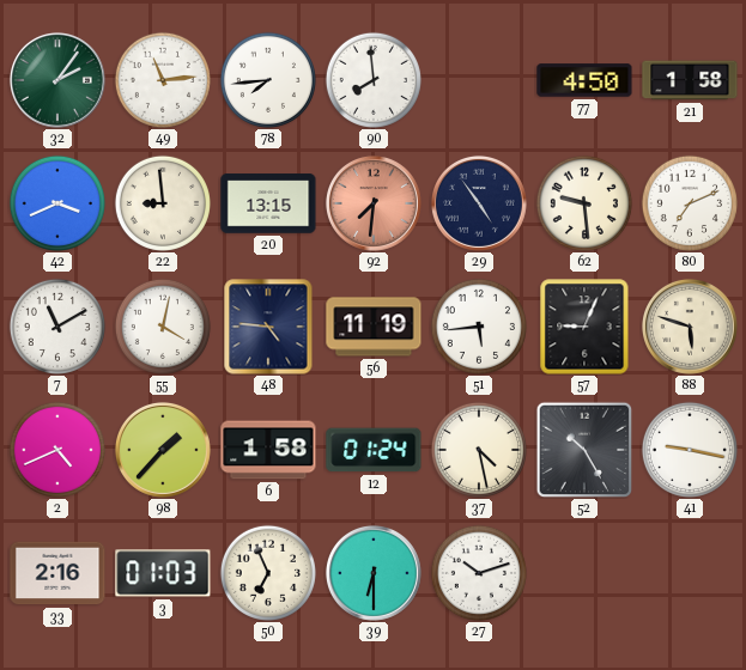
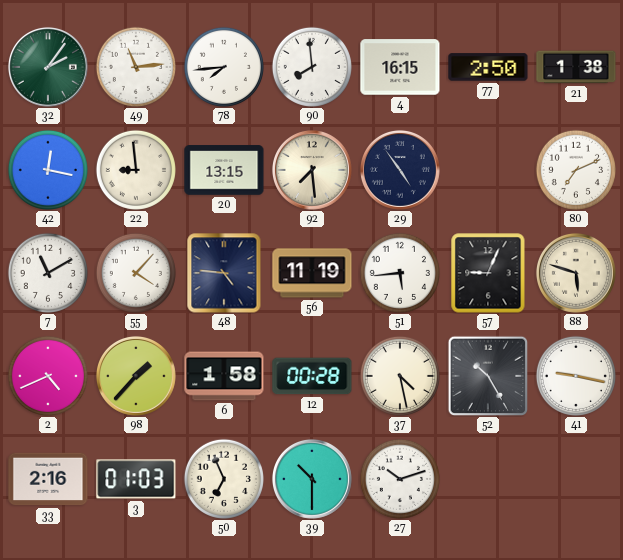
4: none -> 16:15 (400, 67)
77: 4:50 -> 2:50 (488, 67)
21: 1:58 -> 1:38 (576, 67)
42: 3:41 -> 12:17 (48, 170)
92: 7:31 -> 7:29 (312, 170)
92 dial: salmon -> cream (312, 170)
62: 9:29 -> none (584, 203)
55: 4:02 -> 4:07 (136, 273)
12: 01:24 -> 00:28 (312, 376)
39: 6:30 -> 10:30 (312, 479)
